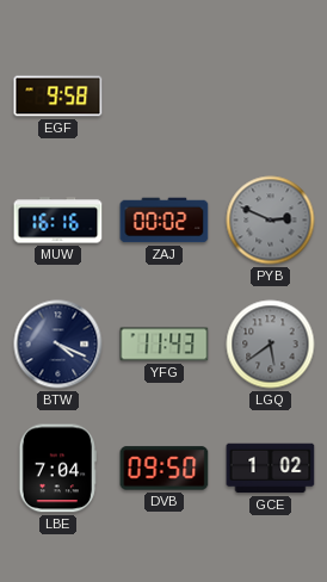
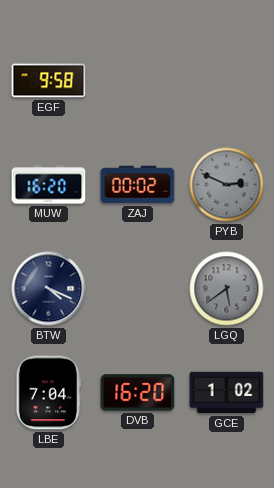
MUW: 16:16 -> 16:20 (49, 185)
YFG: 11:43 -> none (165, 345)
DVB: 09:50 -> 16:20 (138, 393)
